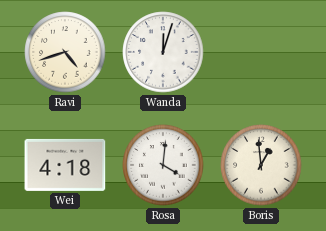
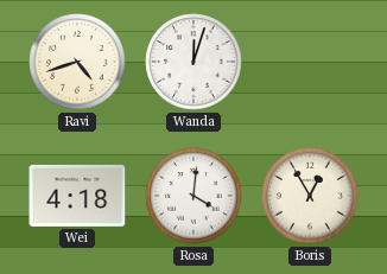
Boris: 12:59 -> 12:55 (310, 196)
